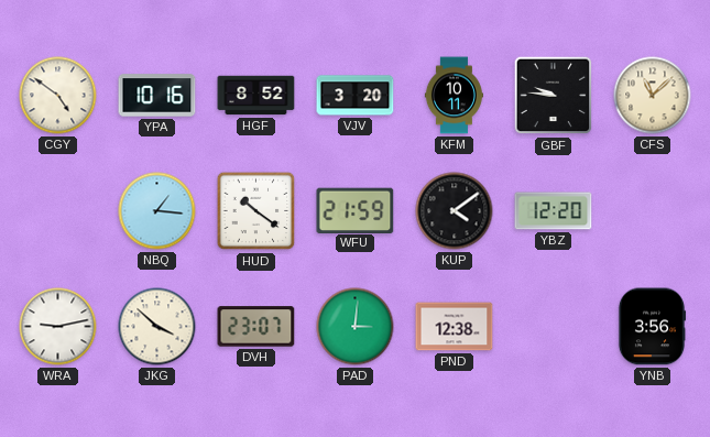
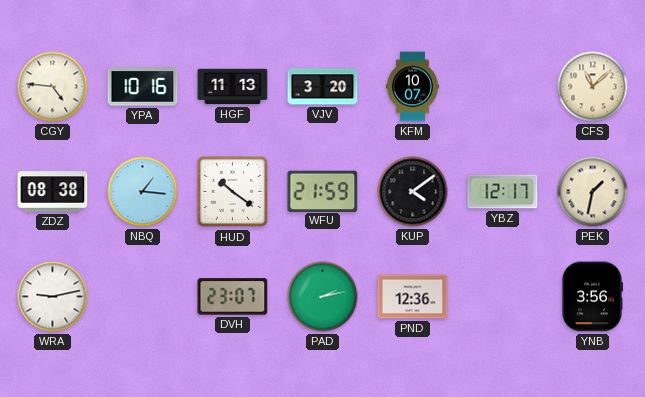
CGY: 4:51 -> 4:46 (53, 87)
HGF: 8:52 -> 11:13 (233, 87)
KFM: 10:11 -> 10:07 (412, 87)
GBF: 9:46 -> none (554, 96)
ZDZ: none -> 08:38 (53, 192)
YBZ: 12:20 -> 12:17 (503, 192)
PEK: none -> 1:32 (593, 192)
JKG: 3:52 -> none (157, 327)
PAD: 3:01 -> 2:13 (323, 297)
PND: 12:38 -> 12:36 (413, 297)
